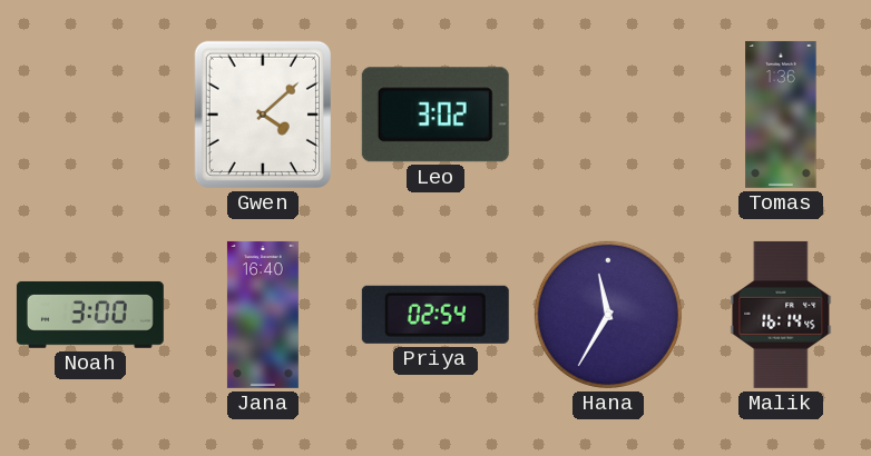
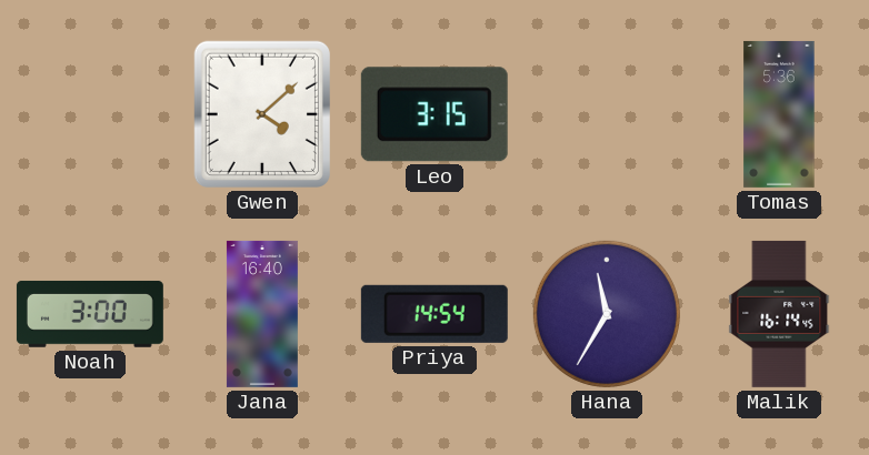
Leo: 3:02 -> 3:15 (434, 114)
Tomas: 1:36 -> 5:36 (779, 114)
Priya: 02:54 -> 14:54 (434, 314)
